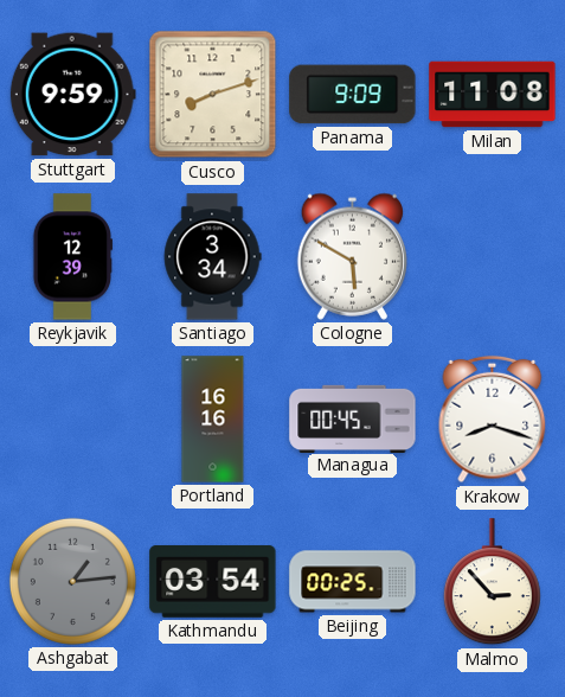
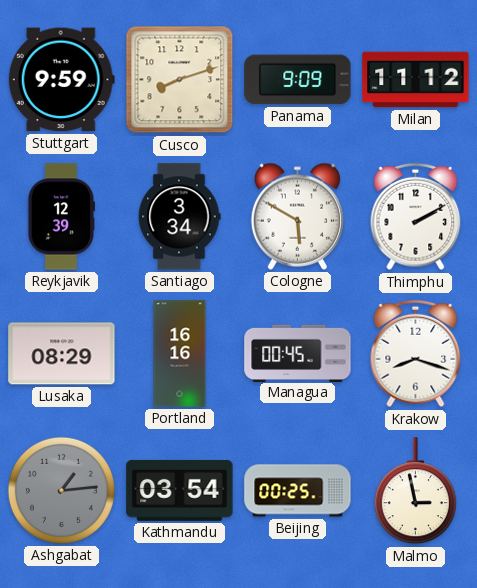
Milan: 11:08 -> 11:12 (416, 80)
Thimphu: none -> 2:10 (416, 217)
Lusaka: none -> 08:29 (62, 354)
Malmo: 2:53 -> 2:58 (415, 491)
